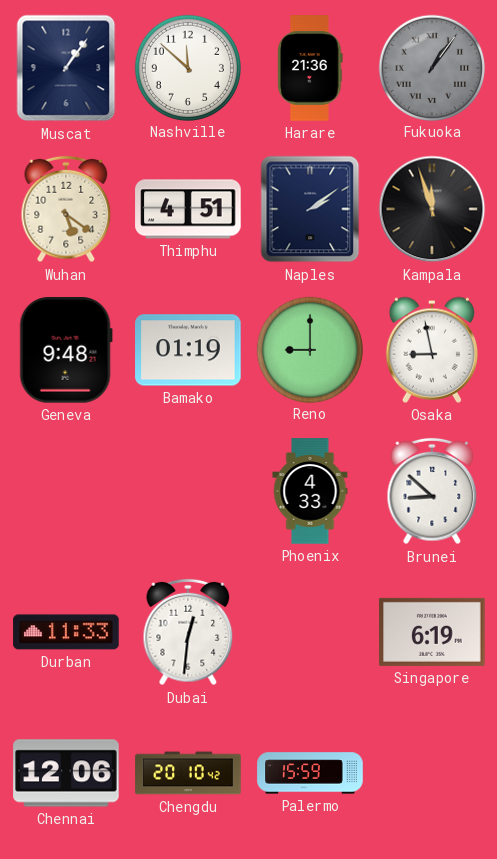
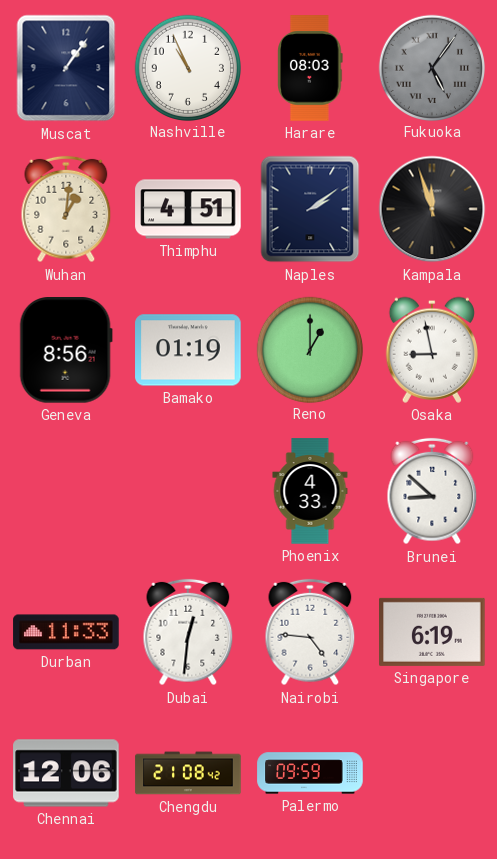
Nashville: 11:52 -> 10:56 (187, 67)
Harare: 21:36 -> 08:03 (310, 68)
Fukuoka: 1:06 -> 5:06 (431, 67)
Wuhan: 5:21 -> 1:01 (66, 209)
Geneva: 9:48 -> 8:56 (66, 351)
Reno: 9:00 -> 1:00 (309, 349)
Nairobi: none -> 4:46 (310, 632)
Chengdu: 20:10 -> 21:08 (188, 773)
Palermo: 15:59 -> 09:59 (310, 773)
